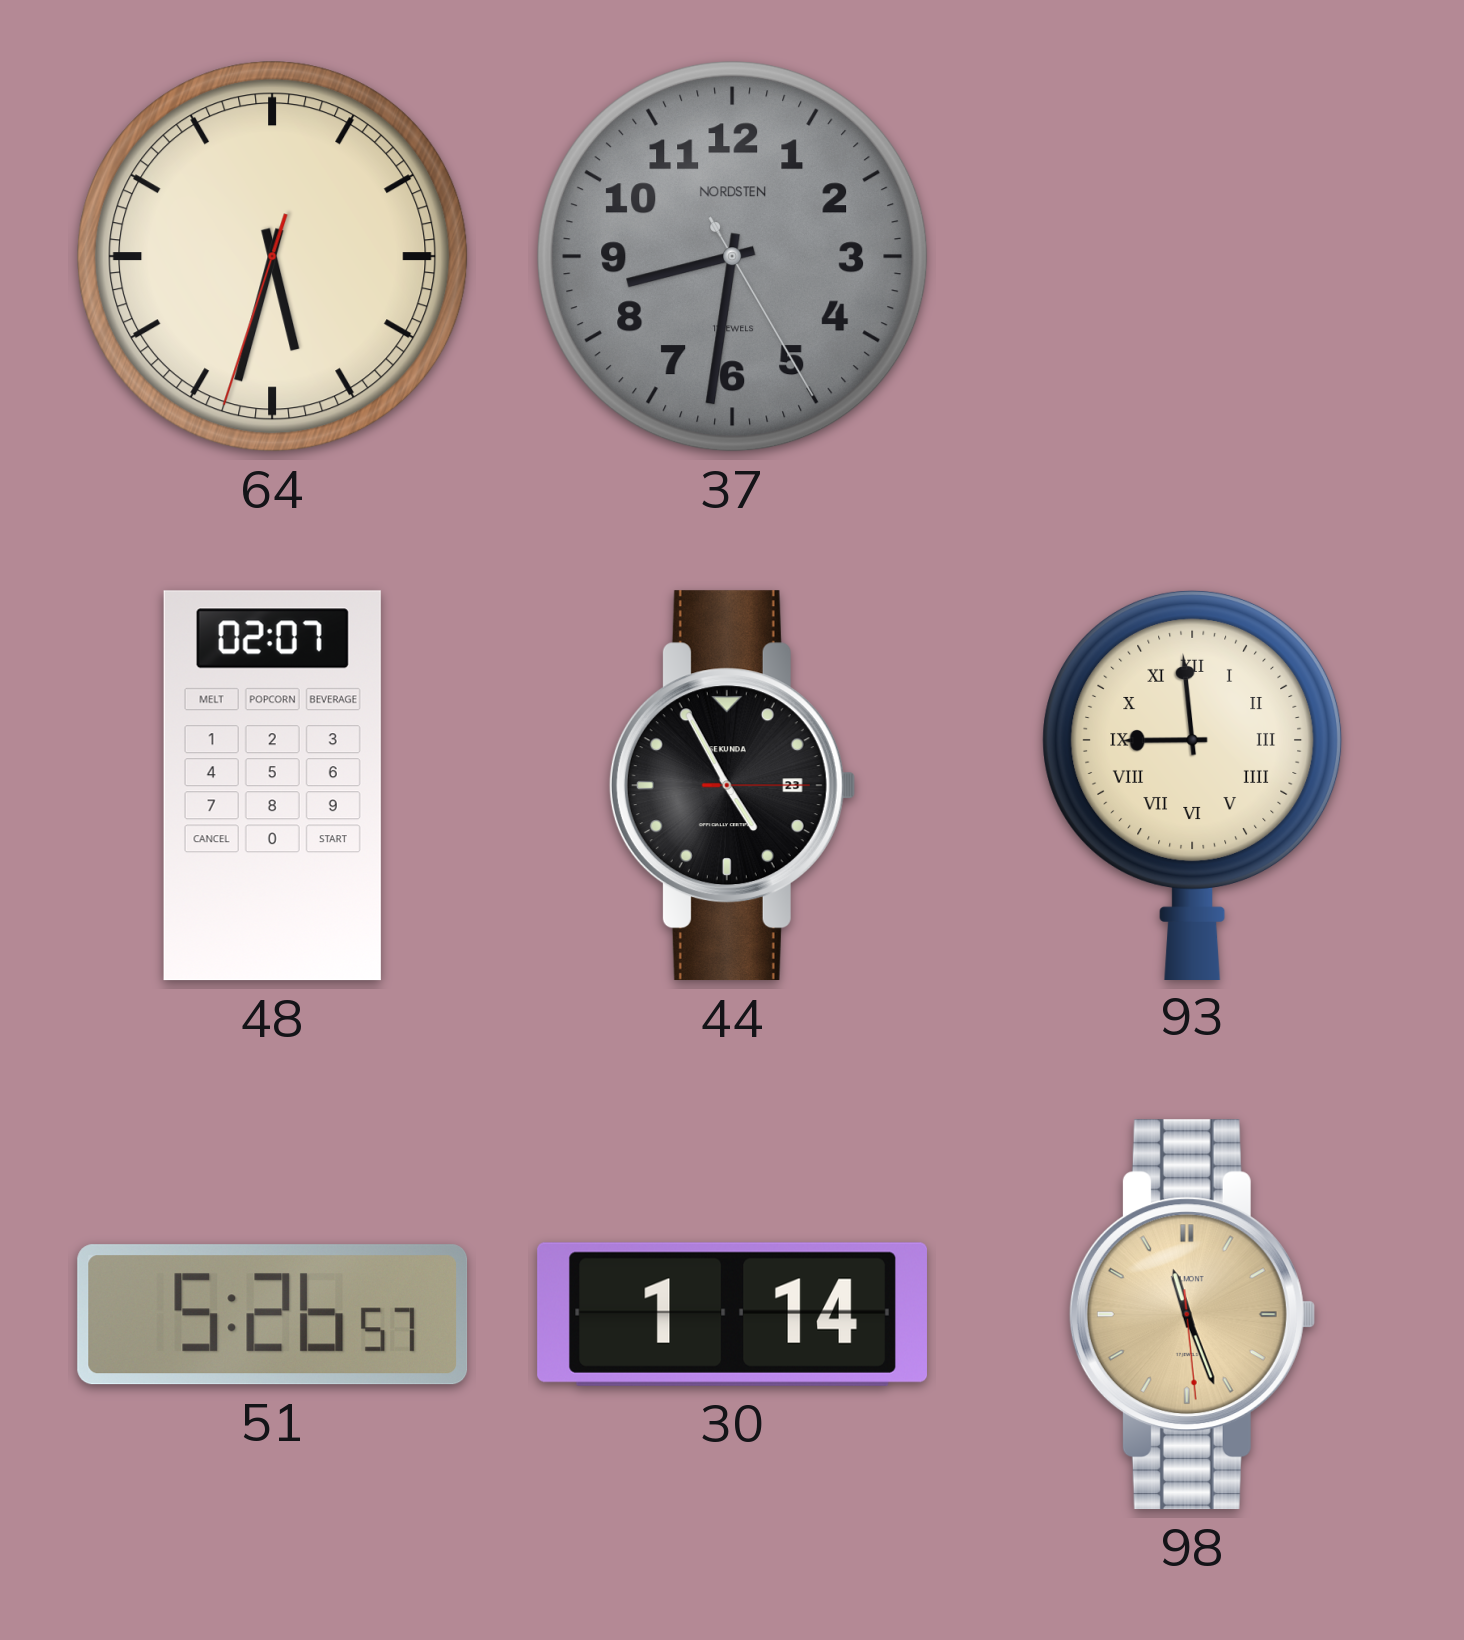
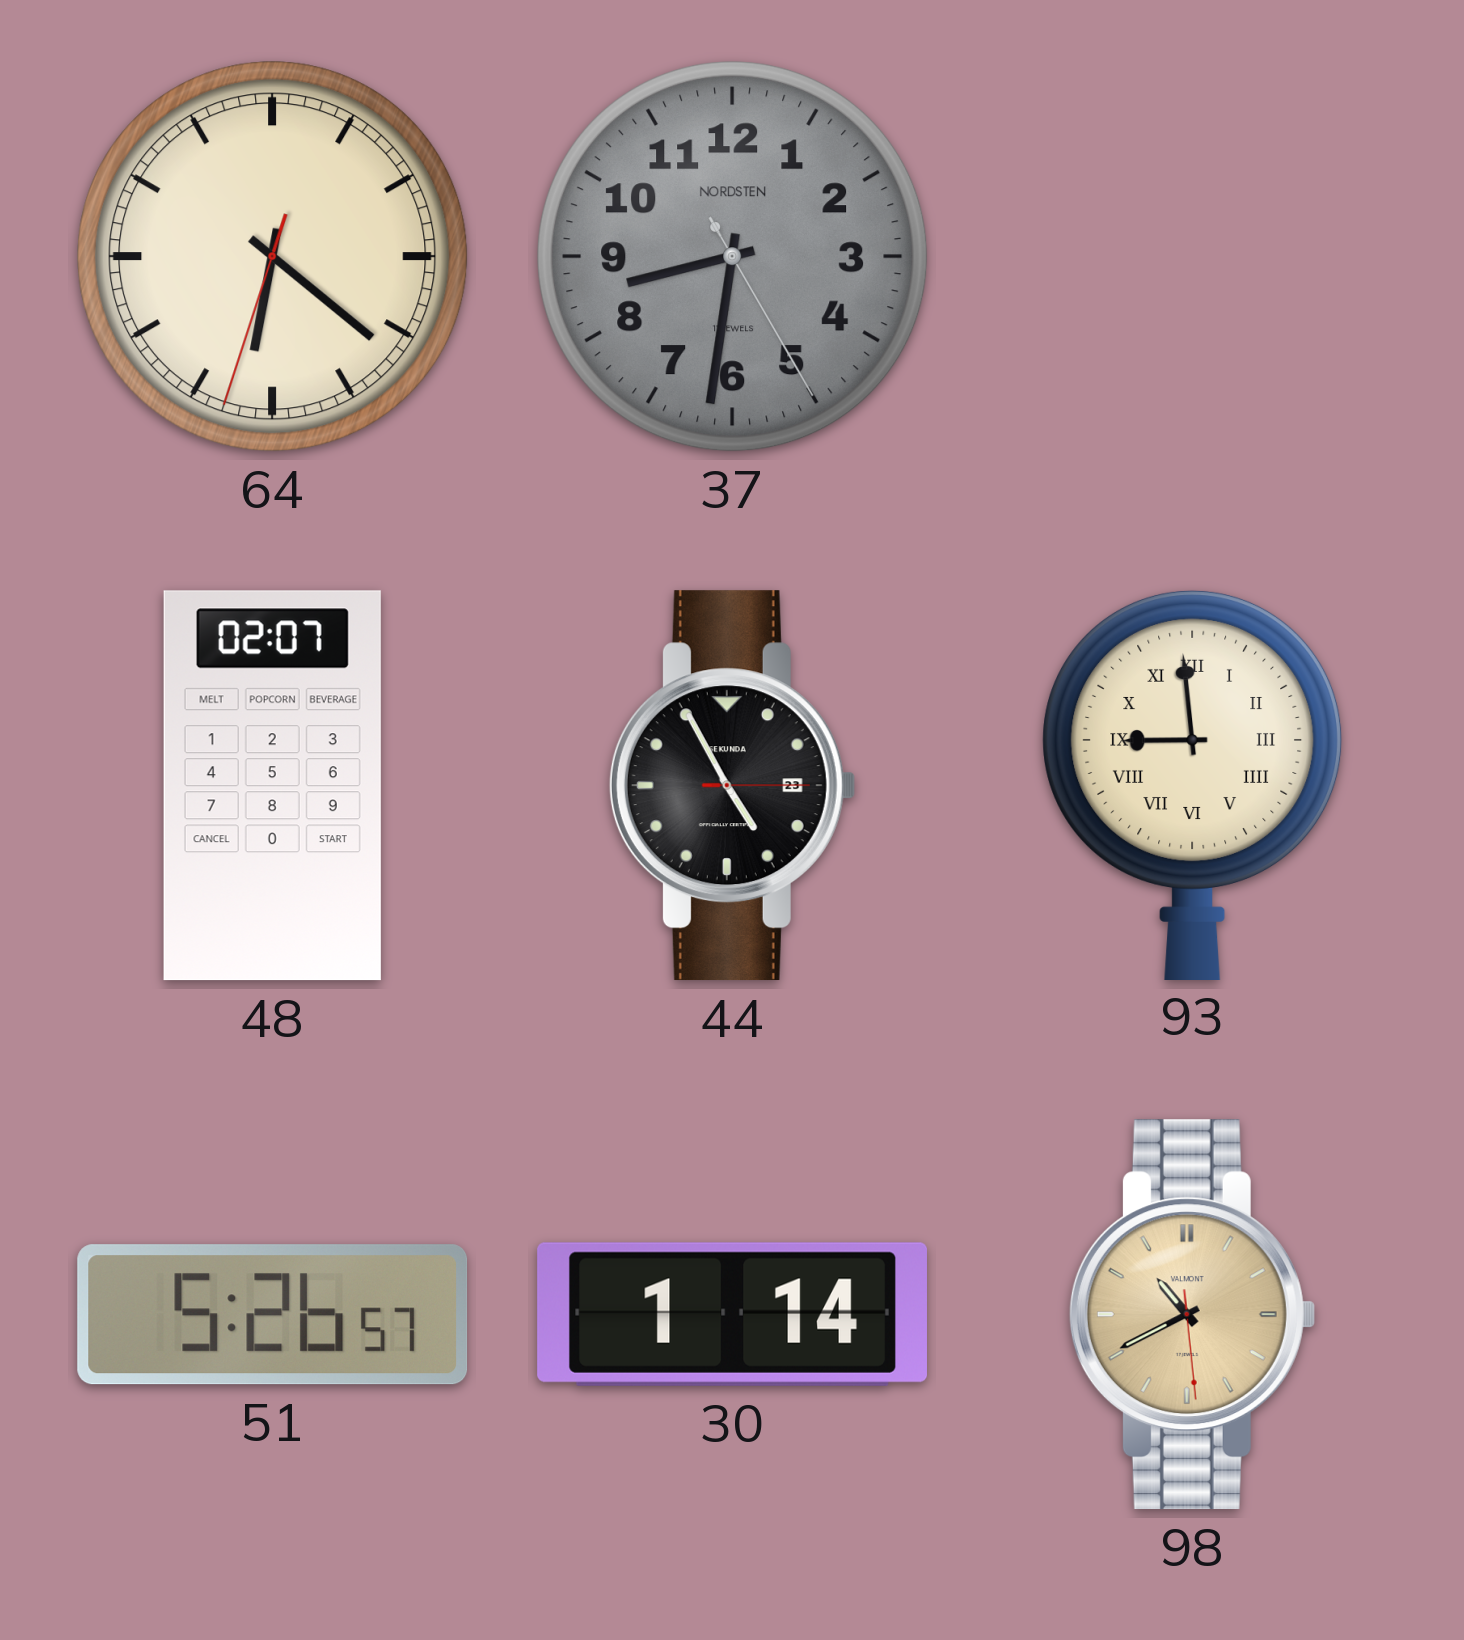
64: 5:32 -> 6:21 (273, 257)
98: 11:26 -> 10:40 (1192, 1315)
